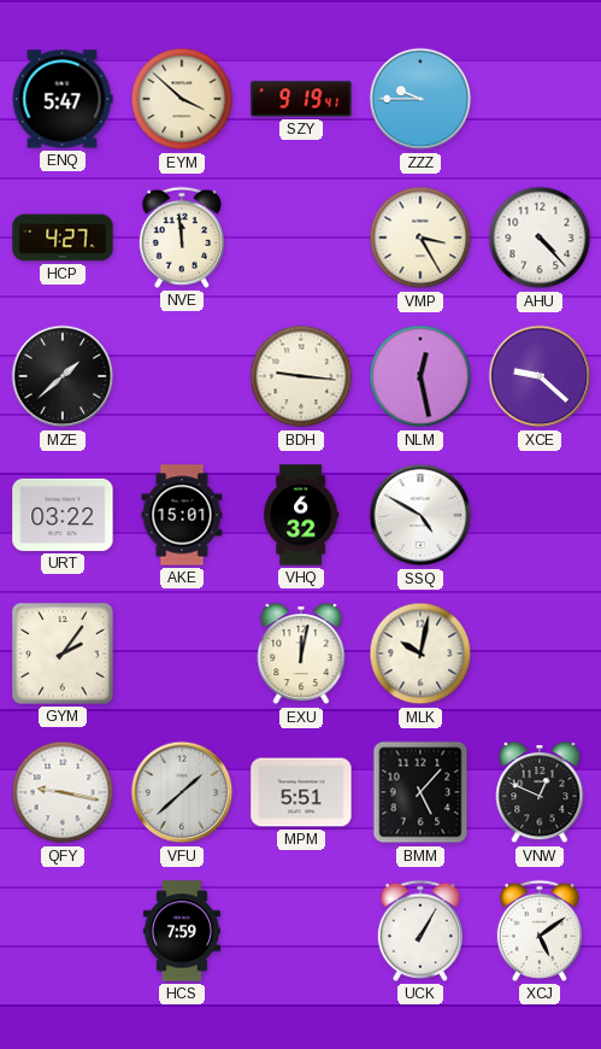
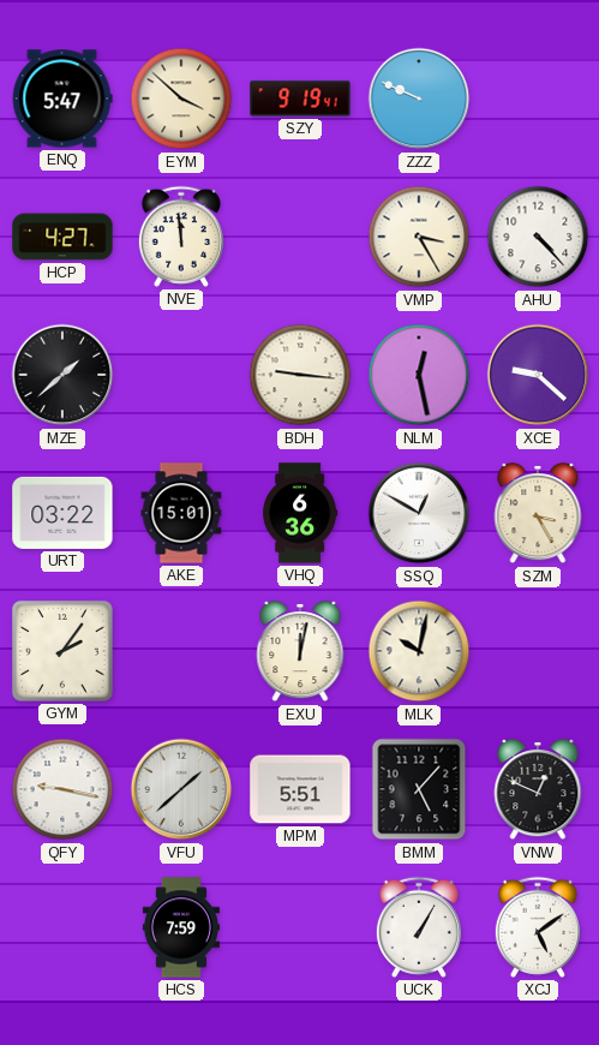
ZZZ: 9:45 -> 9:49 (419, 98)
VHQ: 6:32 -> 6:36 (300, 513)
SSQ: 4:50 -> 12:50 (419, 513)
SZM: none -> 3:25 (538, 514)
